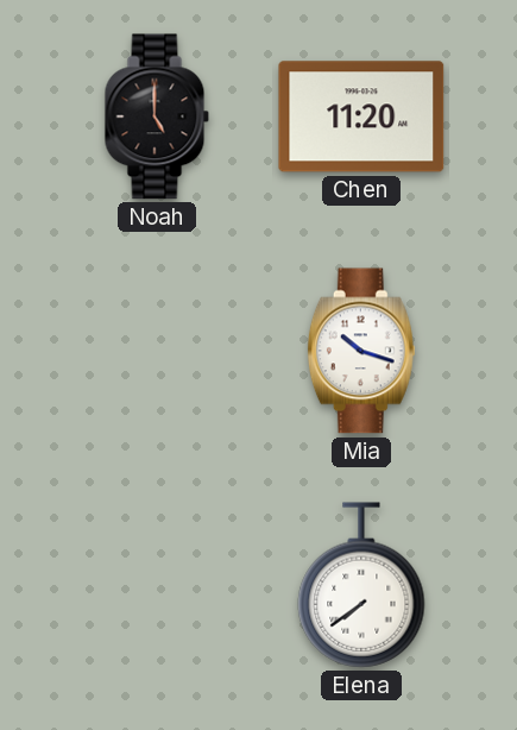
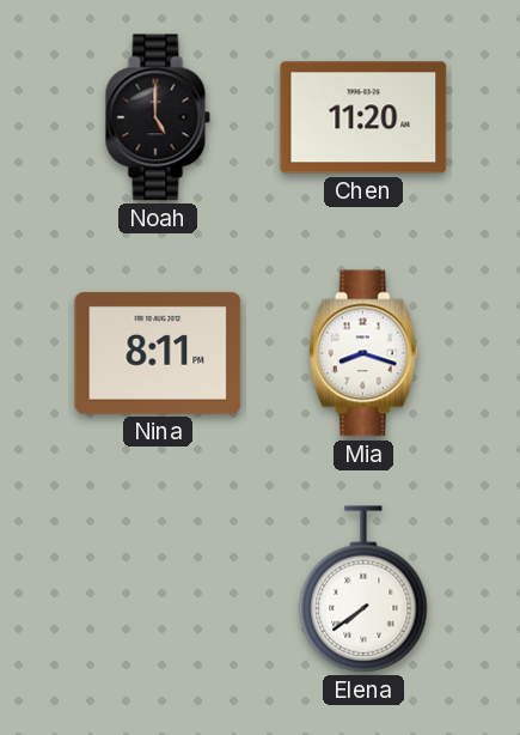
Nina: none -> 8:11 (158, 353)
Mia: 10:18 -> 8:18 (363, 353)
